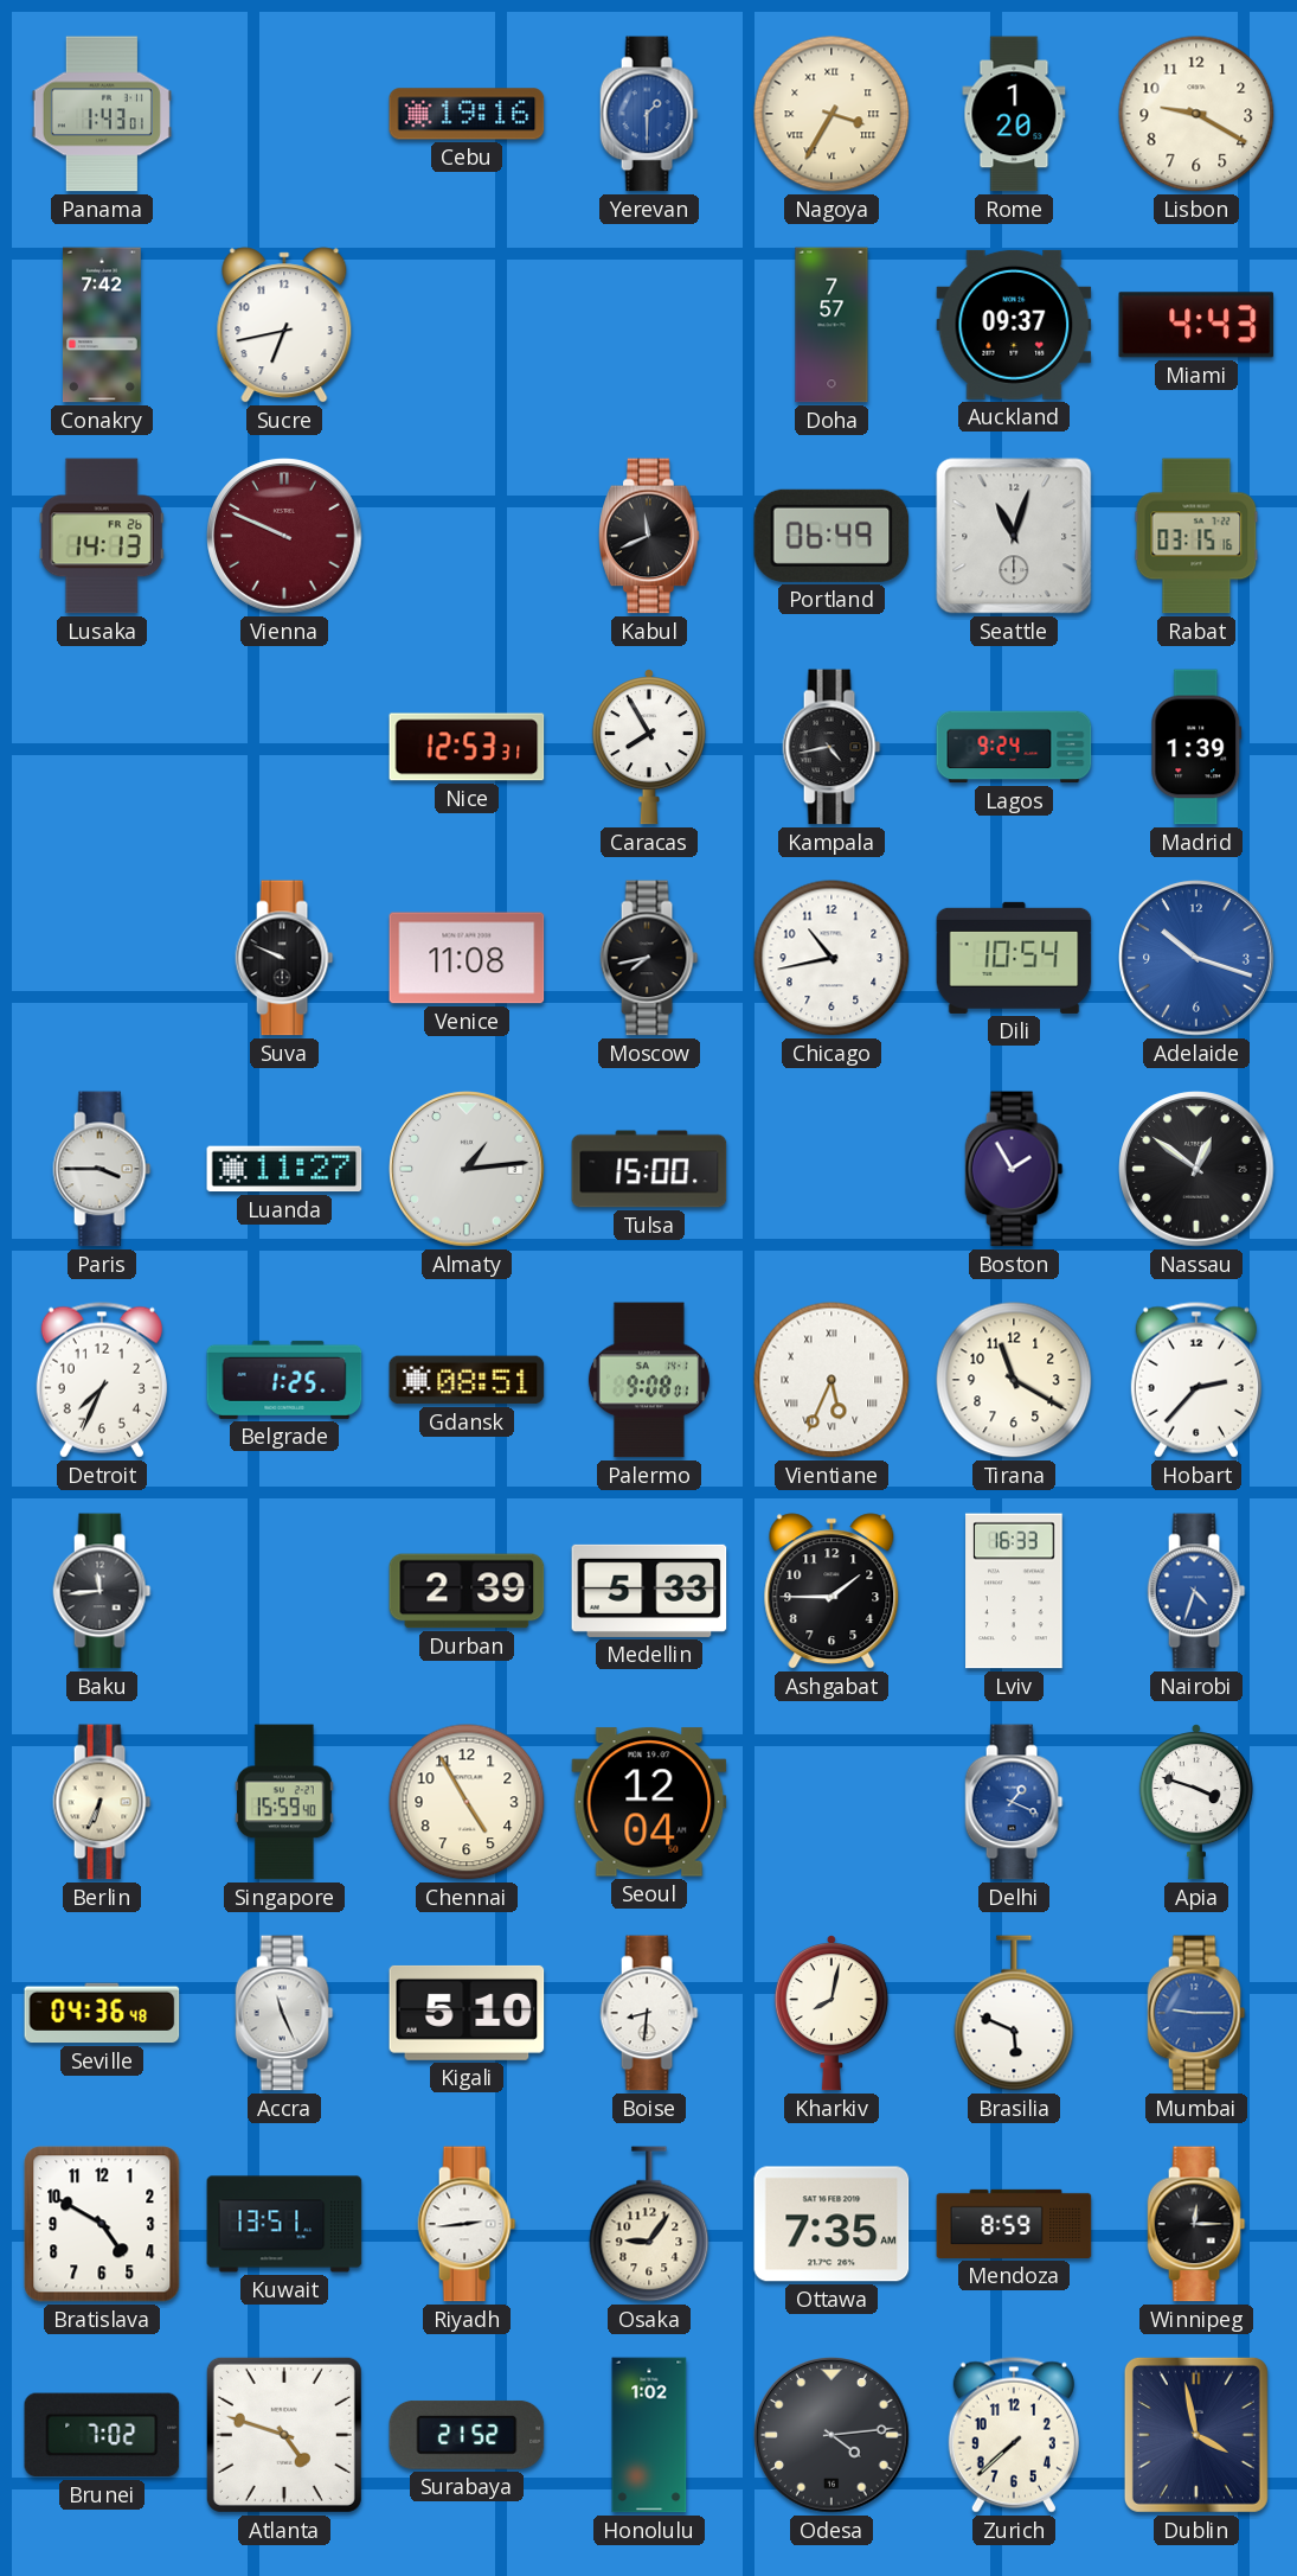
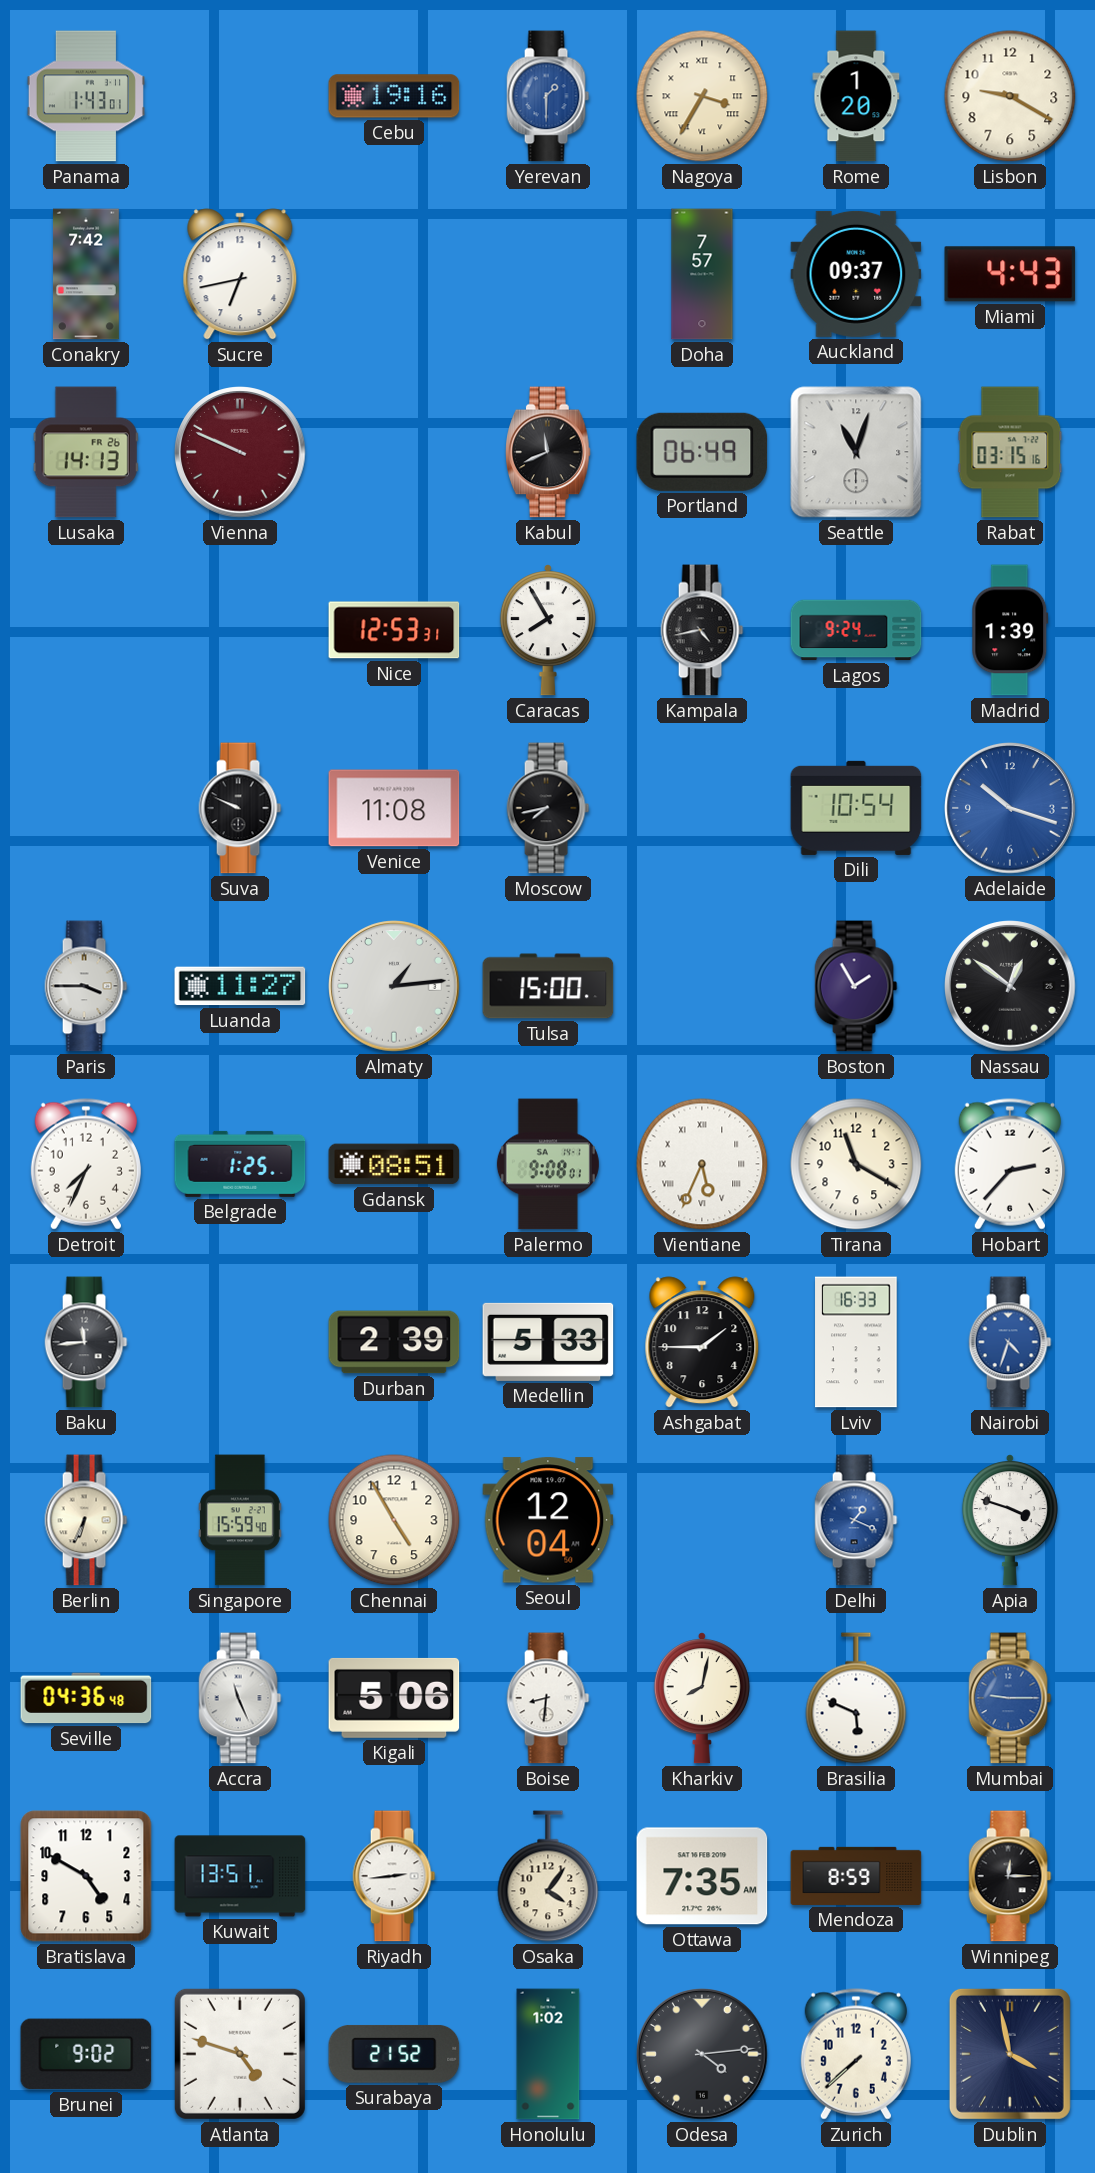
Chicago: 10:43 -> none (832, 958)
Kigali: 5:10 -> 5:06 (394, 1698)
Osaka: 9:06 -> 4:06 (548, 1876)
Brunei: 7:02 -> 9:02 (86, 2054)
